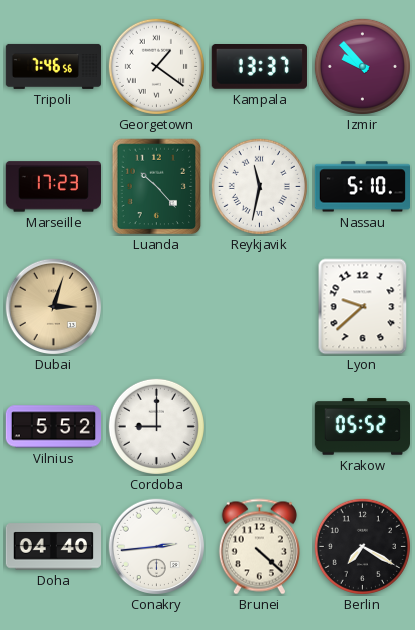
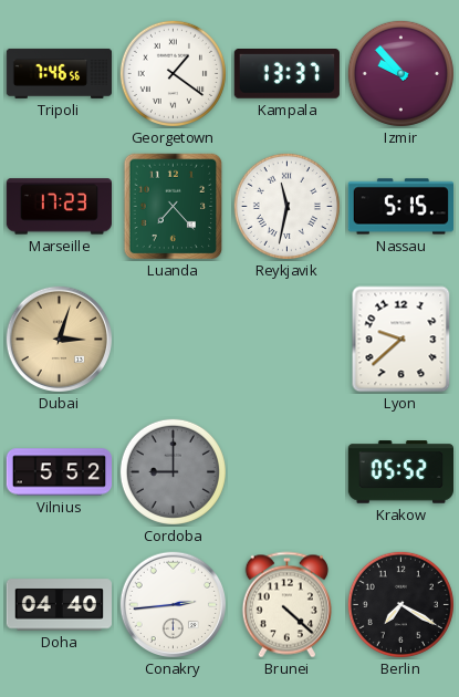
Luanda: 10:23 -> 7:23 (174, 207)
Nassau: 5:10 -> 5:15 (400, 207)
Cordoba dial: white -> grey (173, 471)
